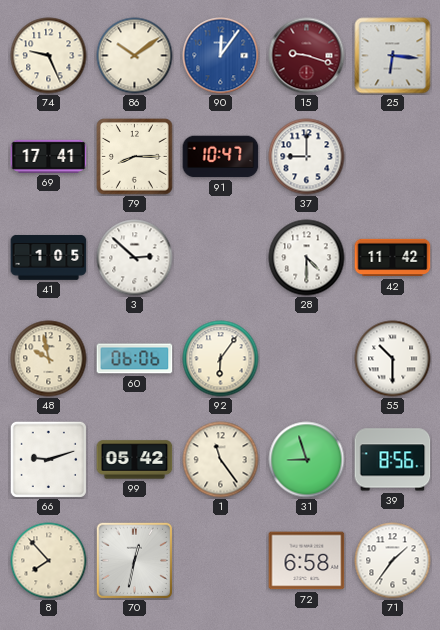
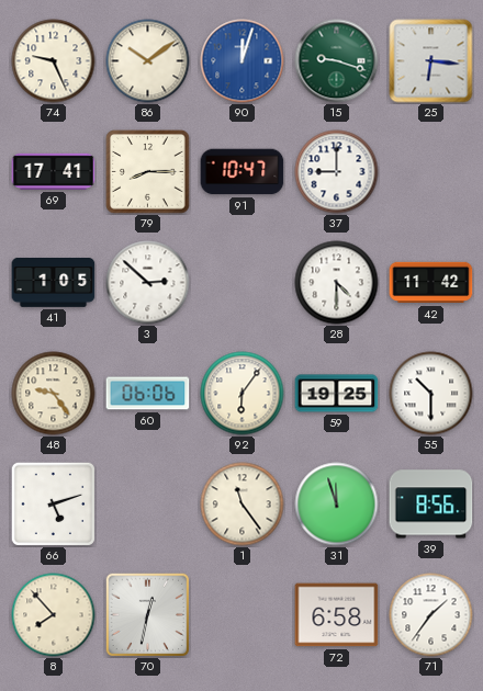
90: 12:06 -> 12:03 (243, 61)
15 dial: burgundy -> green (337, 61)
48: 9:58 -> 9:24 (54, 394)
59: none -> 19:25 (337, 394)
66: 9:12 -> 5:12 (53, 503)
99: 05:42 -> none (135, 460)
31: 8:57 -> 11:57 (337, 505)
